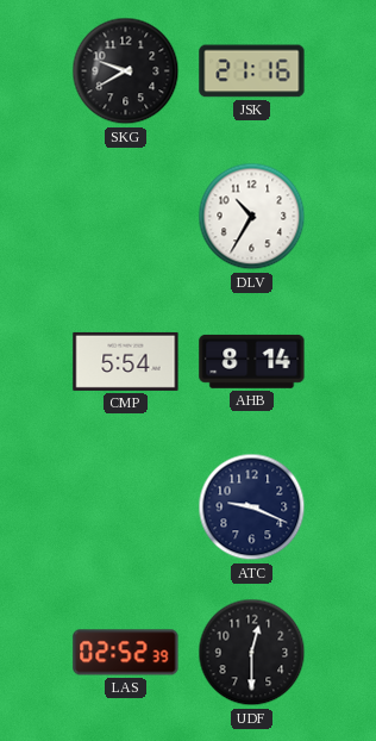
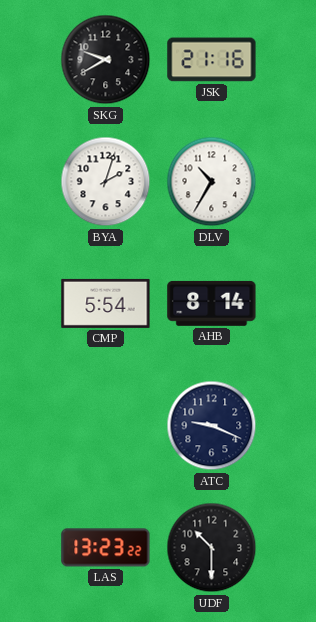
BYA: none -> 2:03 (106, 182)
LAS: 02:52 -> 13:23 (106, 548)
UDF: 12:30 -> 10:30 (212, 548)
